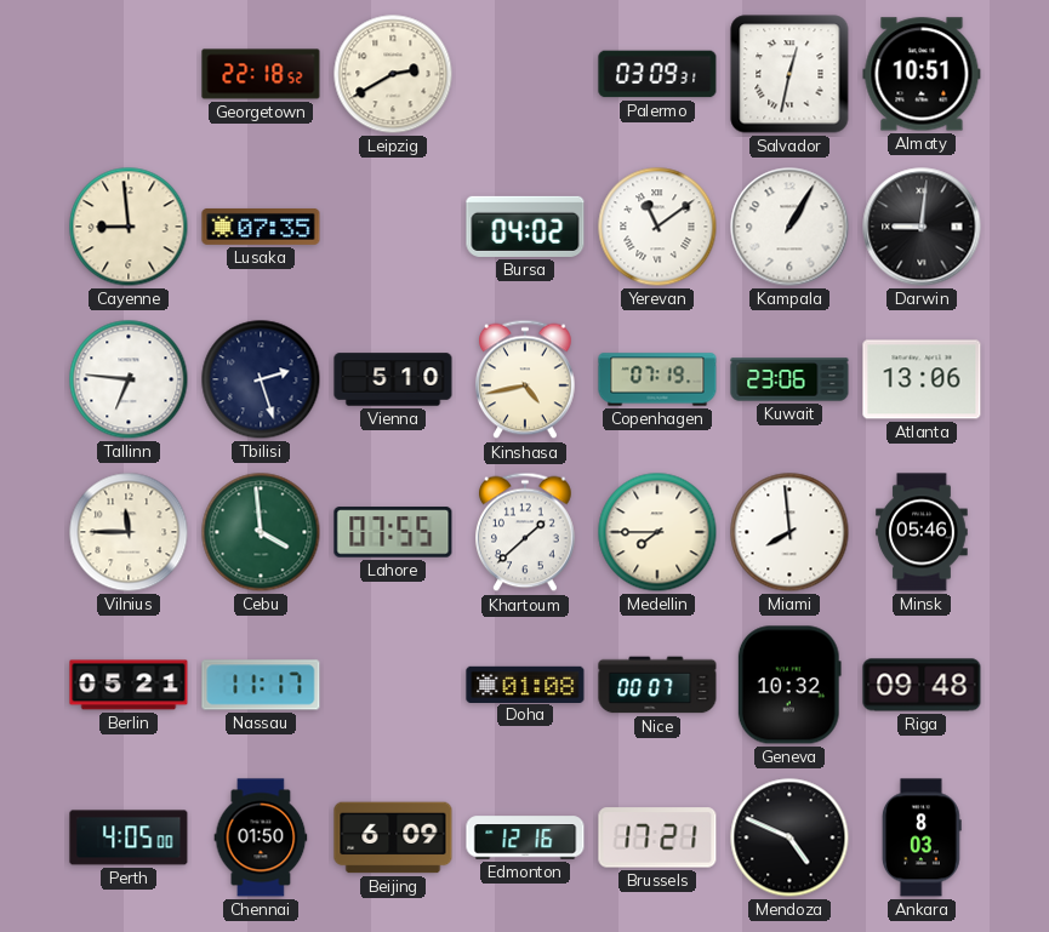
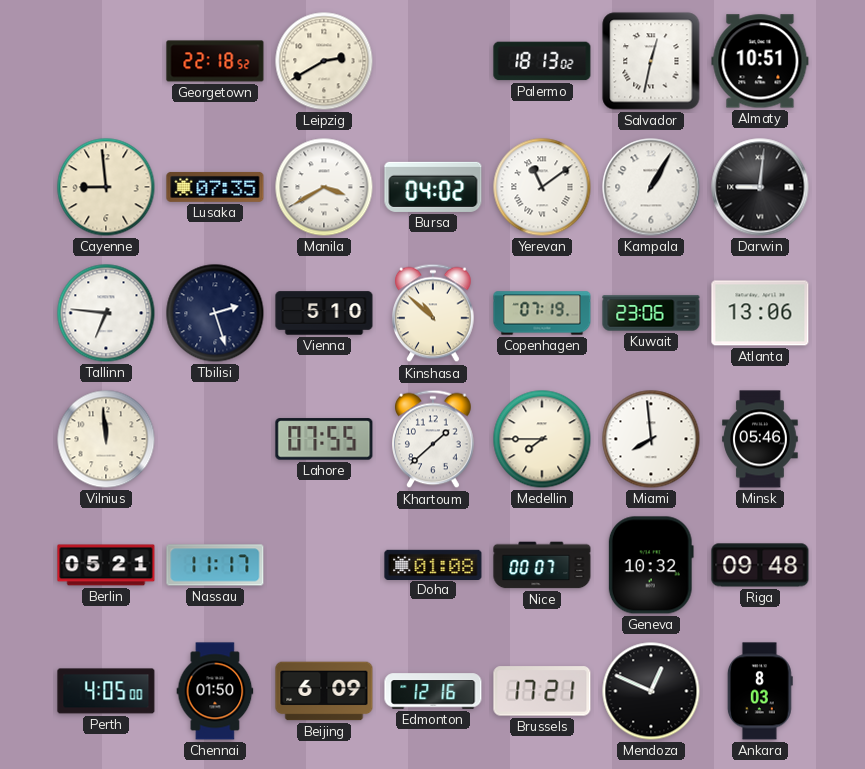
Palermo: 03:09 -> 18:13 (542, 61)
Manila: none -> 3:40 (324, 187)
Kinshasa: 4:43 -> 10:52 (434, 313)
Vilnius: 11:45 -> 11:59 (106, 439)
Cebu: 3:59 -> none (261, 532)
Mendoza: 4:49 -> 12:49 (651, 691)
